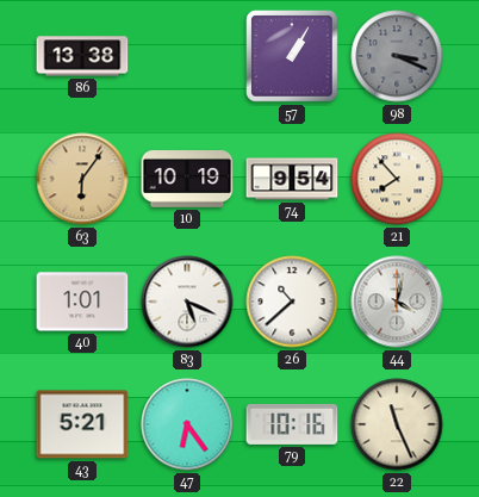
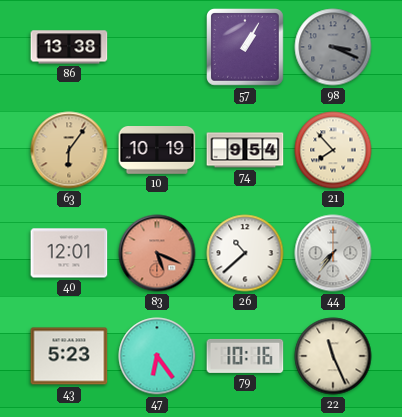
40: 1:01 -> 12:01 (69, 253)
83 dial: white -> salmon (157, 253)
44: 4:02 -> 7:36 (333, 253)
43: 5:21 -> 5:23 (69, 356)
